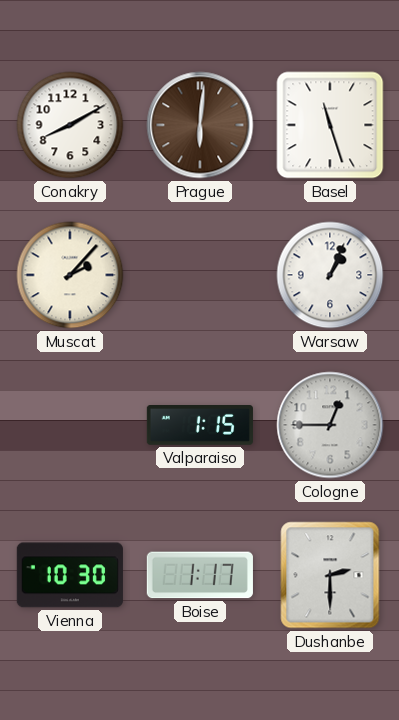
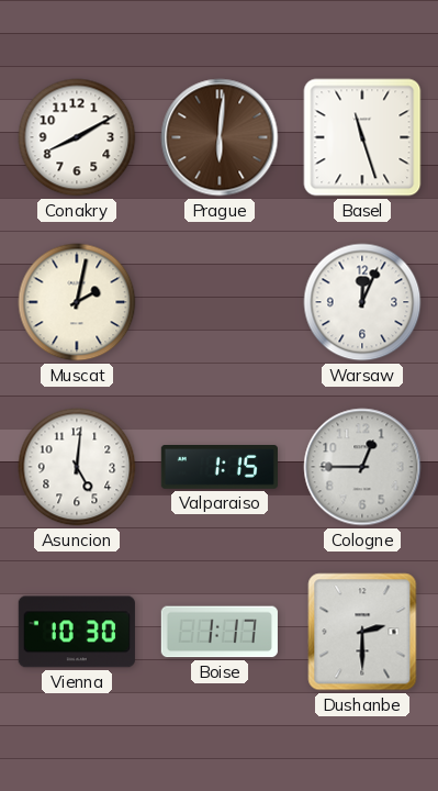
Muscat: 2:07 -> 2:02 (77, 302)
Warsaw: 1:04 -> 12:04 (362, 302)
Asuncion: none -> 5:01 (77, 467)
